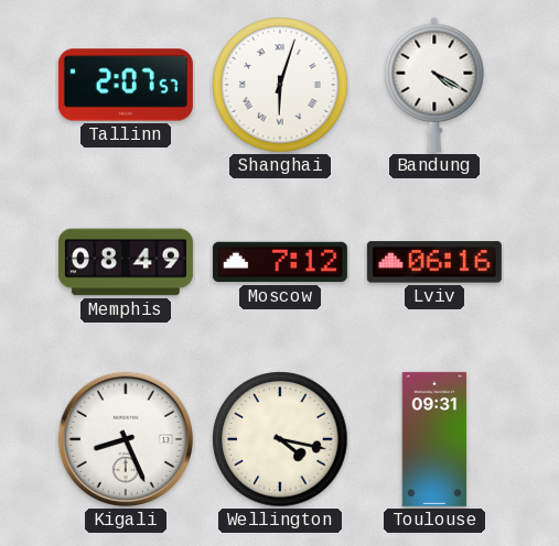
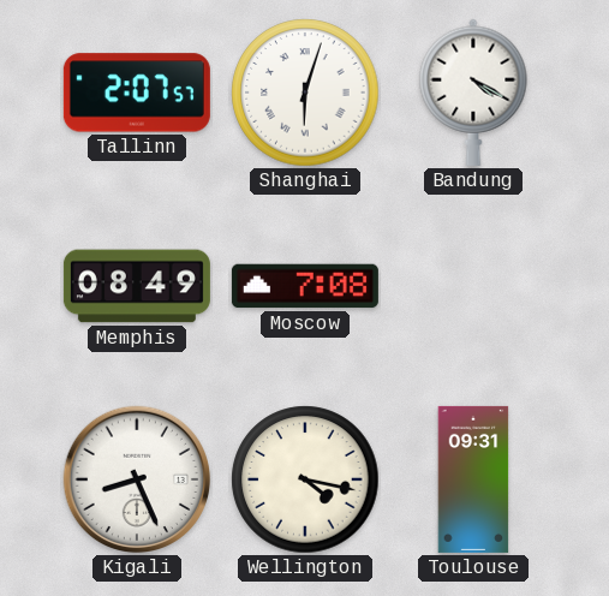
Moscow: 7:12 -> 7:08 (305, 286)
Lviv: 06:16 -> none (434, 262)
